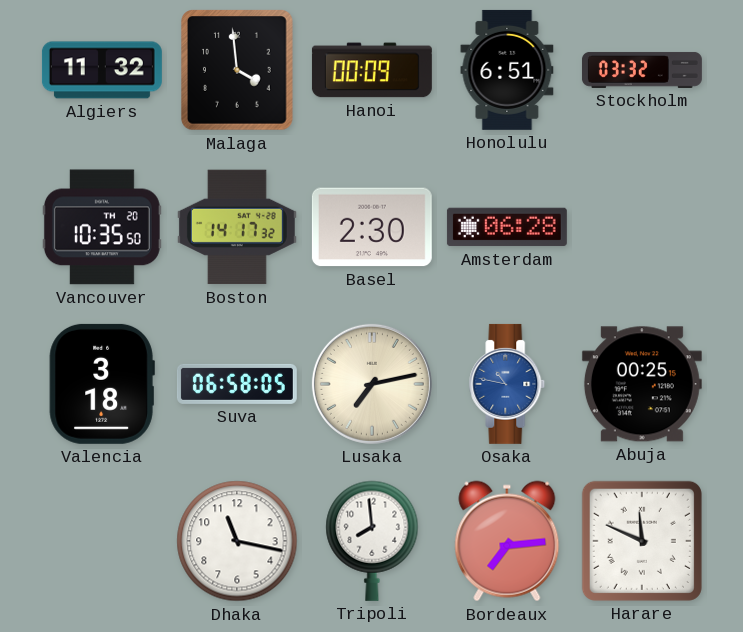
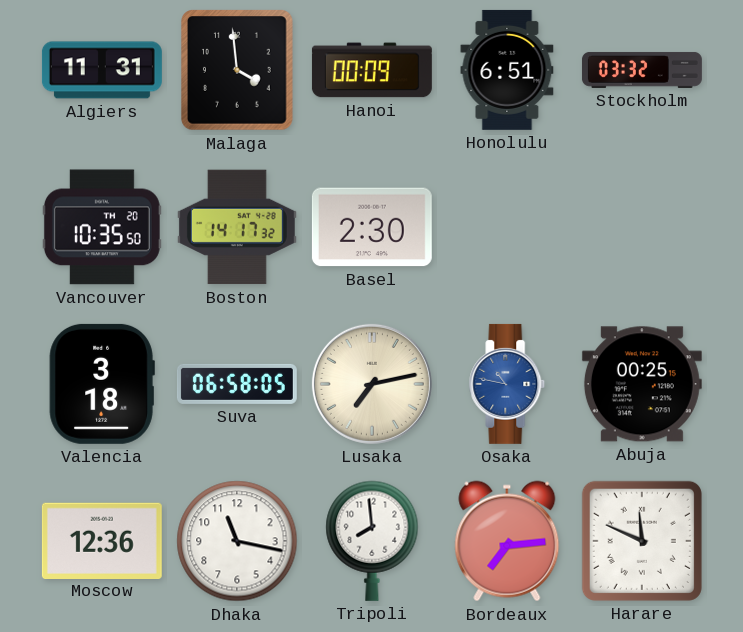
Algiers: 11:32 -> 11:31 (102, 70)
Amsterdam: 06:28 -> none (507, 227)
Moscow: none -> 12:36 (102, 540)
